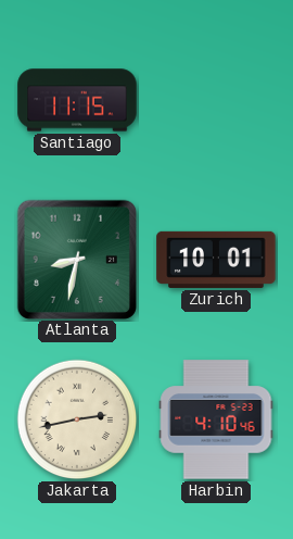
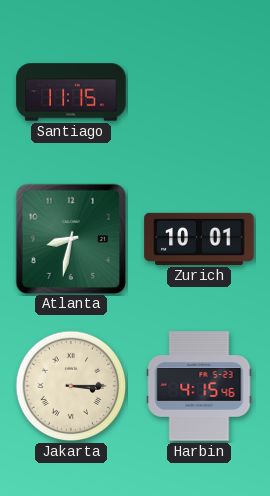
Jakarta: 2:43 -> 3:15 (71, 386)
Harbin: 4:10 -> 4:15 (199, 386)
